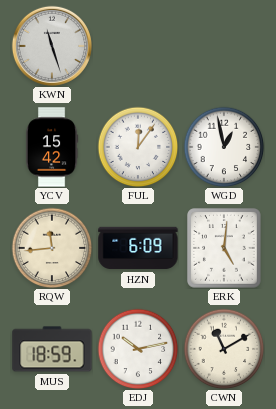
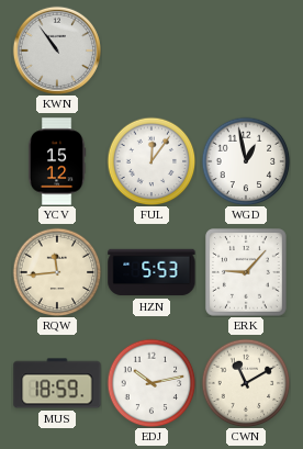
KWN: 11:27 -> 10:54 (57, 50)
YCV: 15:42 -> 15:12 (57, 161)
HZN: 6:09 -> 5:53 (151, 272)
ERK: 5:01 -> 9:07 (247, 272)
